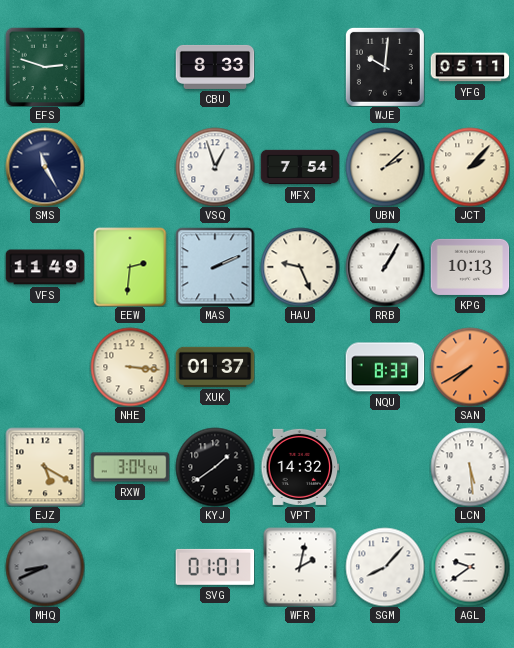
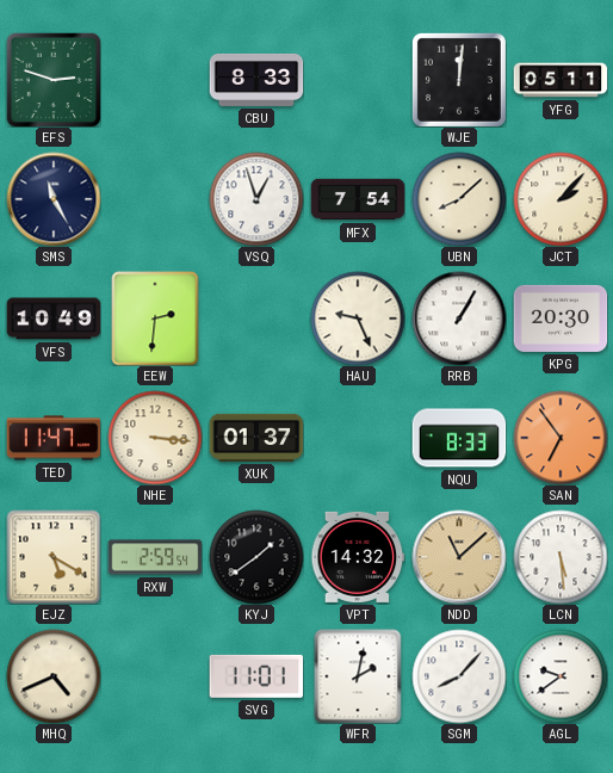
WJE: 10:01 -> 12:01 (459, 80)
UBN: 2:08 -> 8:08 (459, 199)
VFS: 11:49 -> 10:49 (54, 319)
MAS: 2:11 -> none (215, 267)
KPG: 10:13 -> 20:30 (561, 319)
TED: none -> 11:47 (54, 438)
SAN: 7:40 -> 6:54 (561, 438)
RXW: 3:04 -> 2:59 (155, 557)
NDD: none -> 11:08 (459, 557)
MHQ: 8:41 -> 4:41 (54, 676)
MHQ dial: grey -> cream (54, 676)
SVG: 01:01 -> 11:01 (256, 676)
